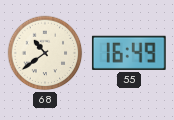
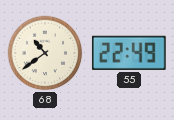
55: 16:49 -> 22:49 (129, 53)
